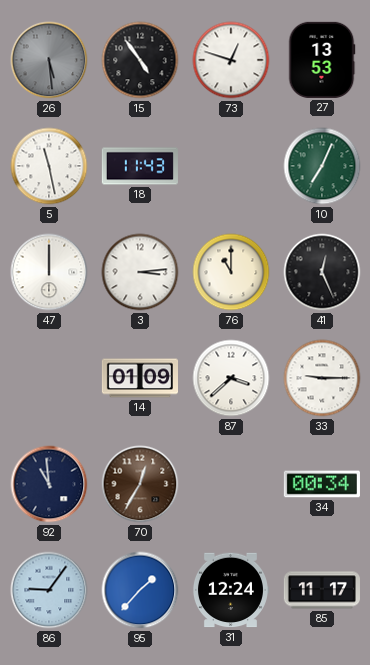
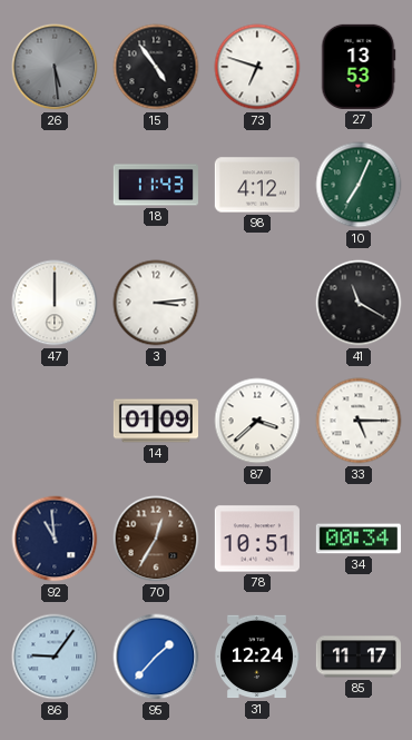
73: 12:48 -> 6:48 (257, 67)
5: 11:28 -> none (49, 166)
98: none -> 4:12 (256, 185)
76: 11:00 -> none (231, 272)
41: 12:26 -> 11:20 (359, 303)
33: 9:15 -> 5:15 (359, 421)
78: none -> 10:51 (257, 539)
